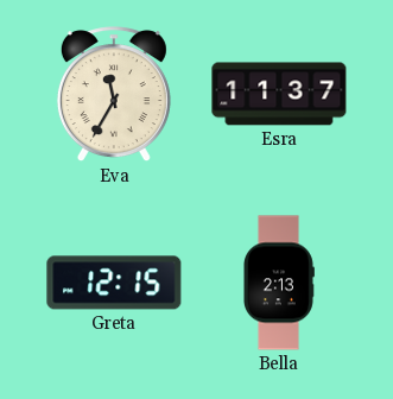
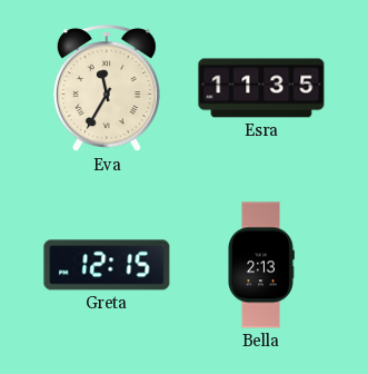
Esra: 11:37 -> 11:35 (261, 88)
